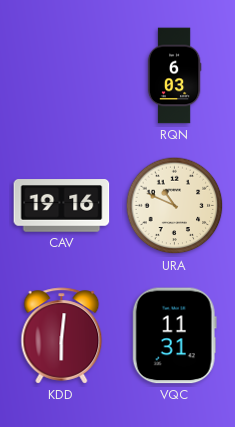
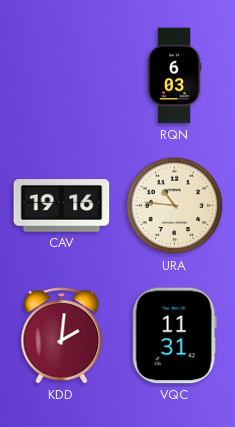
URA: 10:49 -> 10:46 (175, 206)
KDD: 6:01 -> 2:01 (62, 336)
